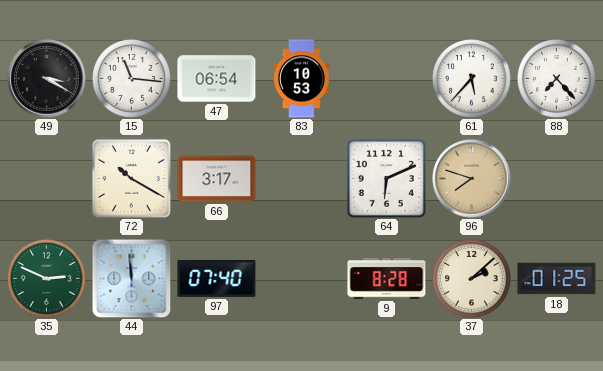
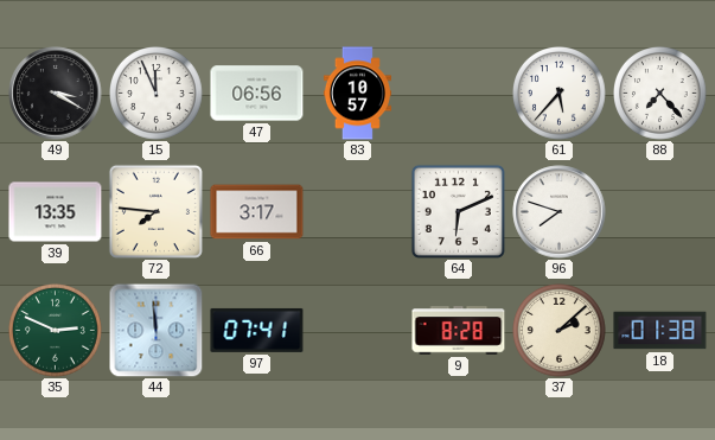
15: 11:16 -> 11:56 (157, 94)
47: 06:54 -> 06:56 (257, 94)
83: 10:53 -> 10:57 (357, 94)
39: none -> 13:35 (56, 212)
72: 10:20 -> 7:46 (155, 211)
96 dial: champagne -> white (560, 212)
97: 07:40 -> 07:41 (257, 330)
18: 01:25 -> 01:38 (660, 331)
